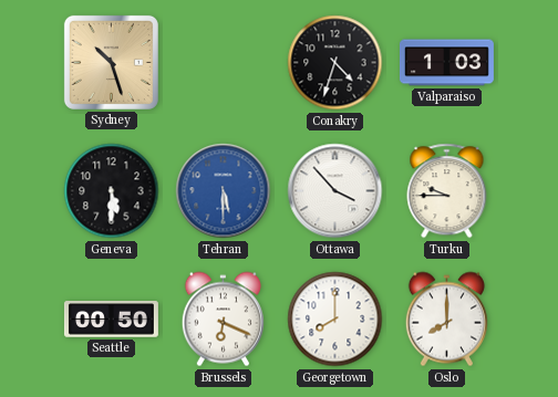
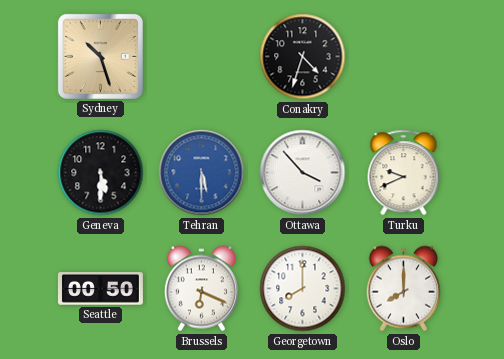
Valparaiso: 1:03 -> none (446, 63)
Turku: 9:45 -> 9:41 (404, 173)
